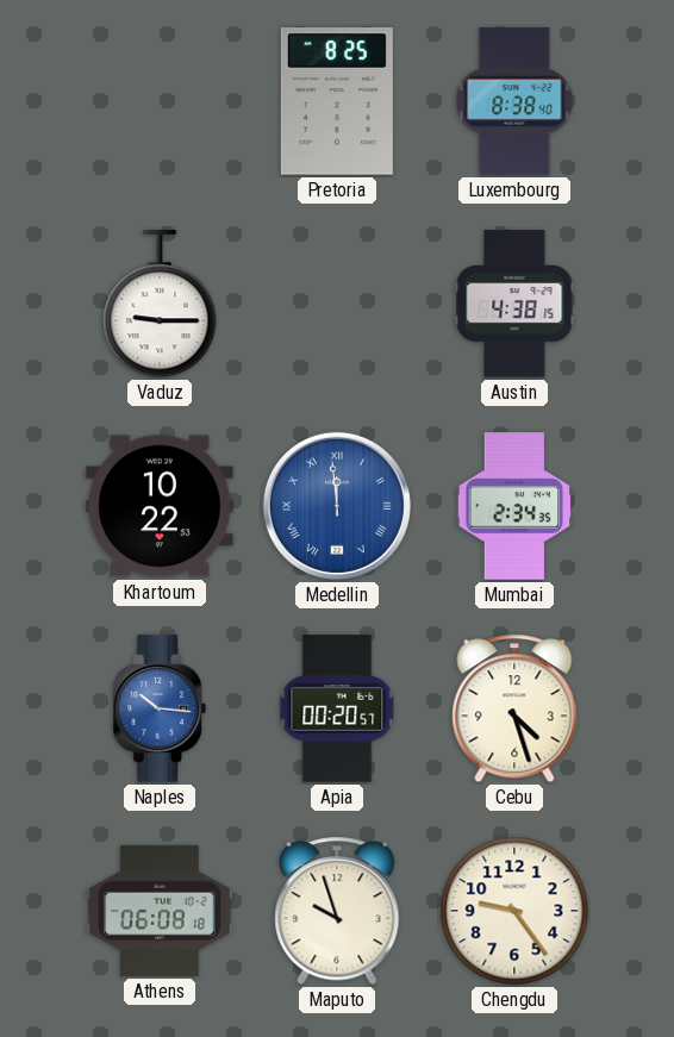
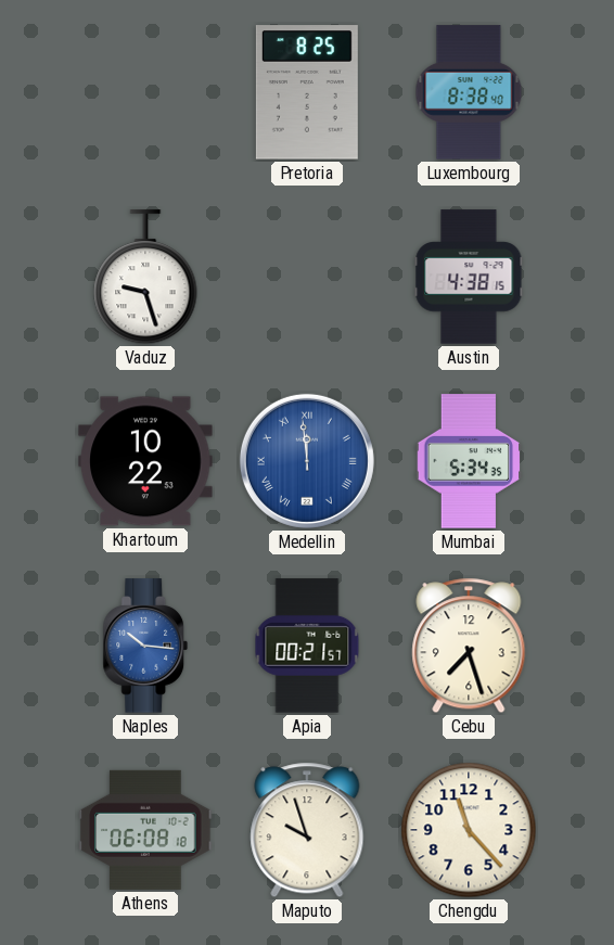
Vaduz: 9:15 -> 9:27 (145, 278)
Mumbai: 2:34 -> 5:34 (469, 461)
Apia: 00:20 -> 00:21 (307, 646)
Cebu: 4:27 -> 7:27 (469, 646)
Chengdu: 9:24 -> 11:23 (469, 830)
